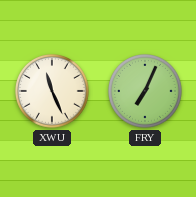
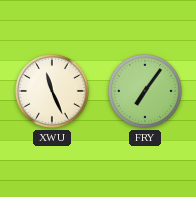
FRY: 7:04 -> 7:06 (146, 92)
